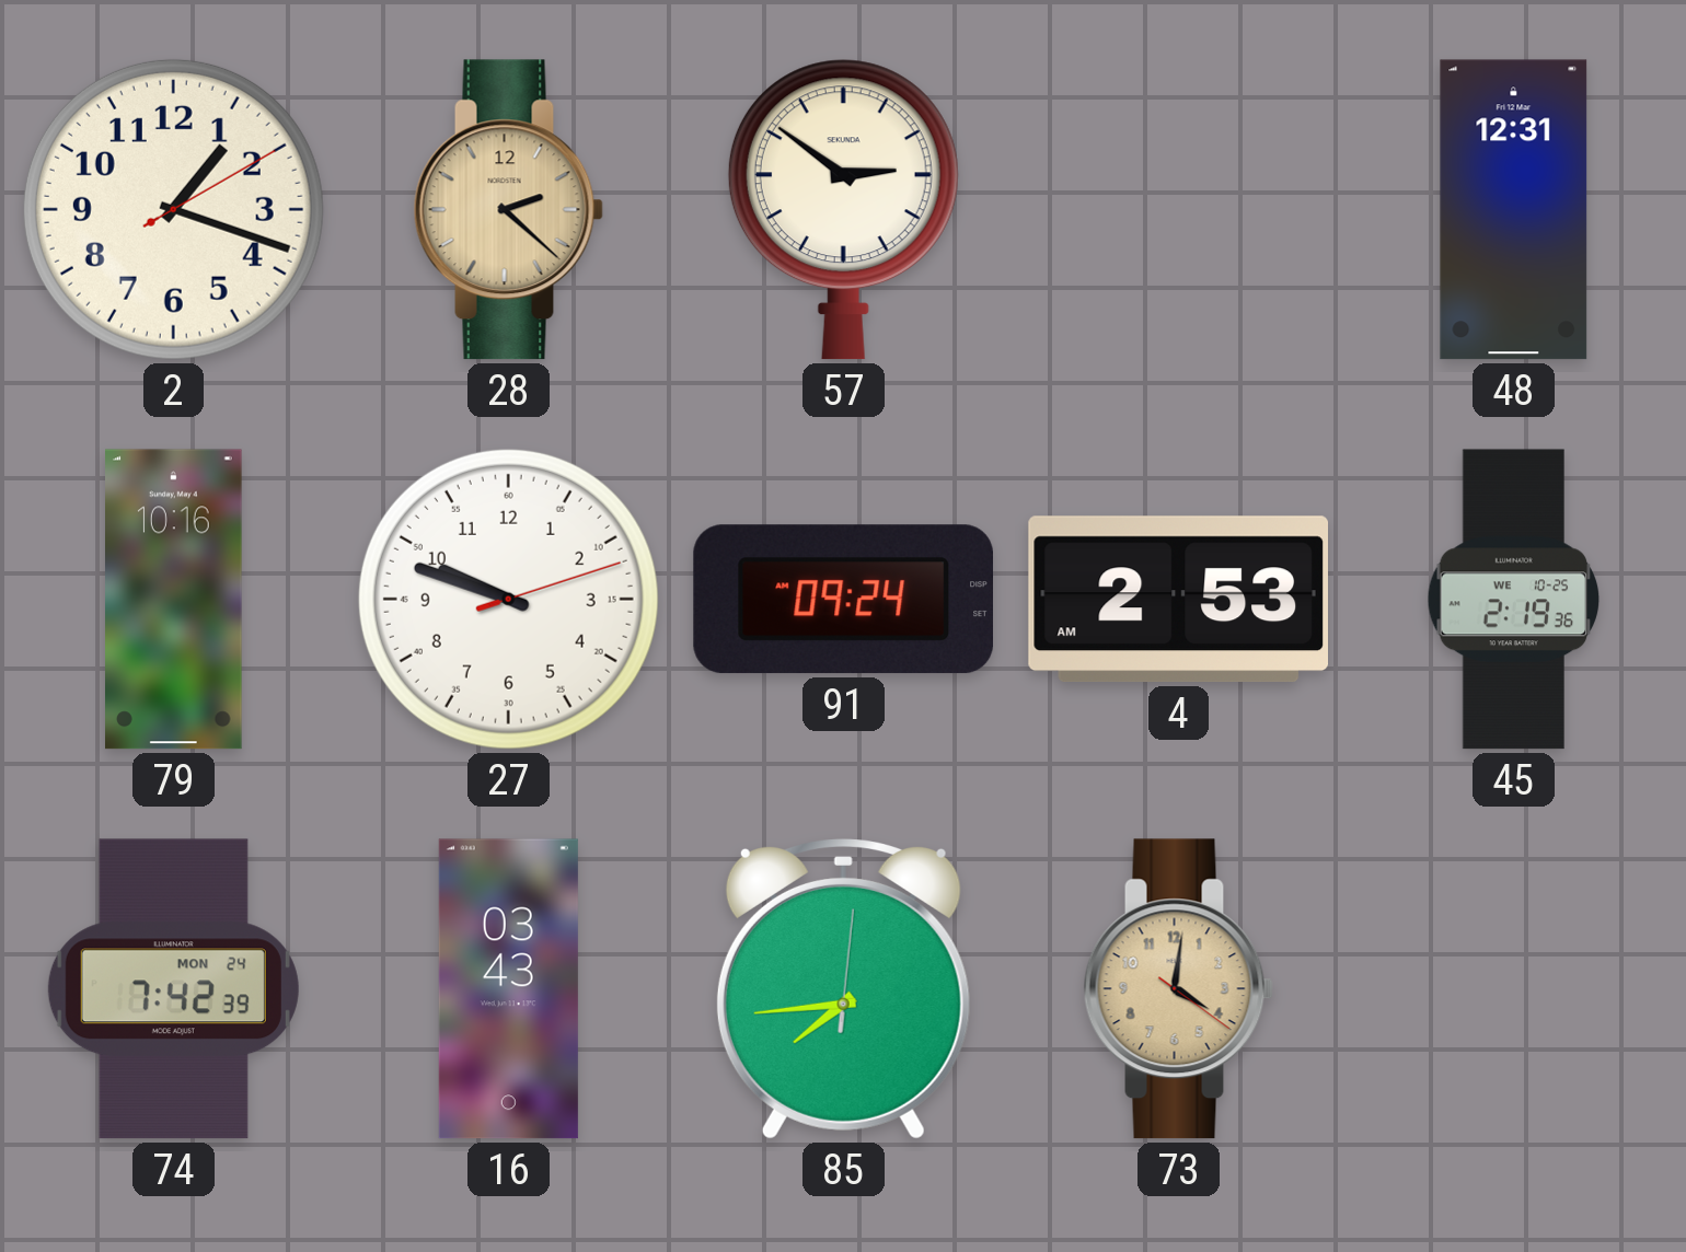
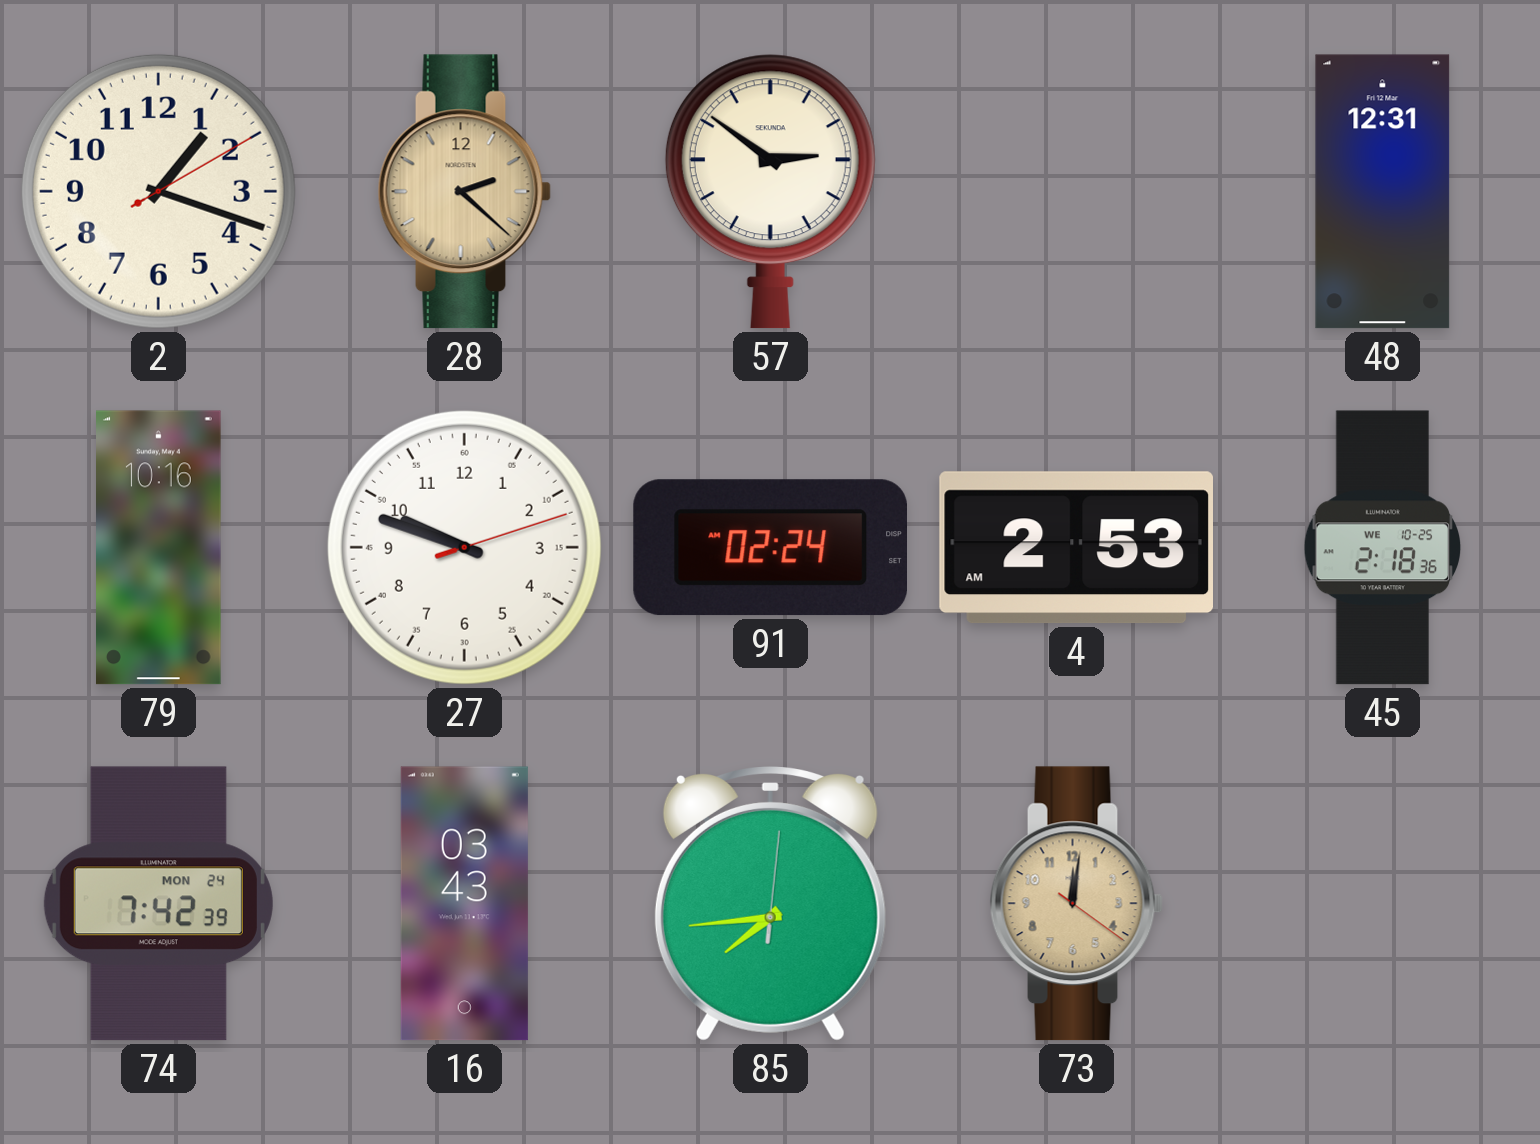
91: 09:24 -> 02:24 (770, 548)
45: 2:19 -> 2:18 (1383, 548)
73: 4:01 -> 12:01 (1076, 904)
